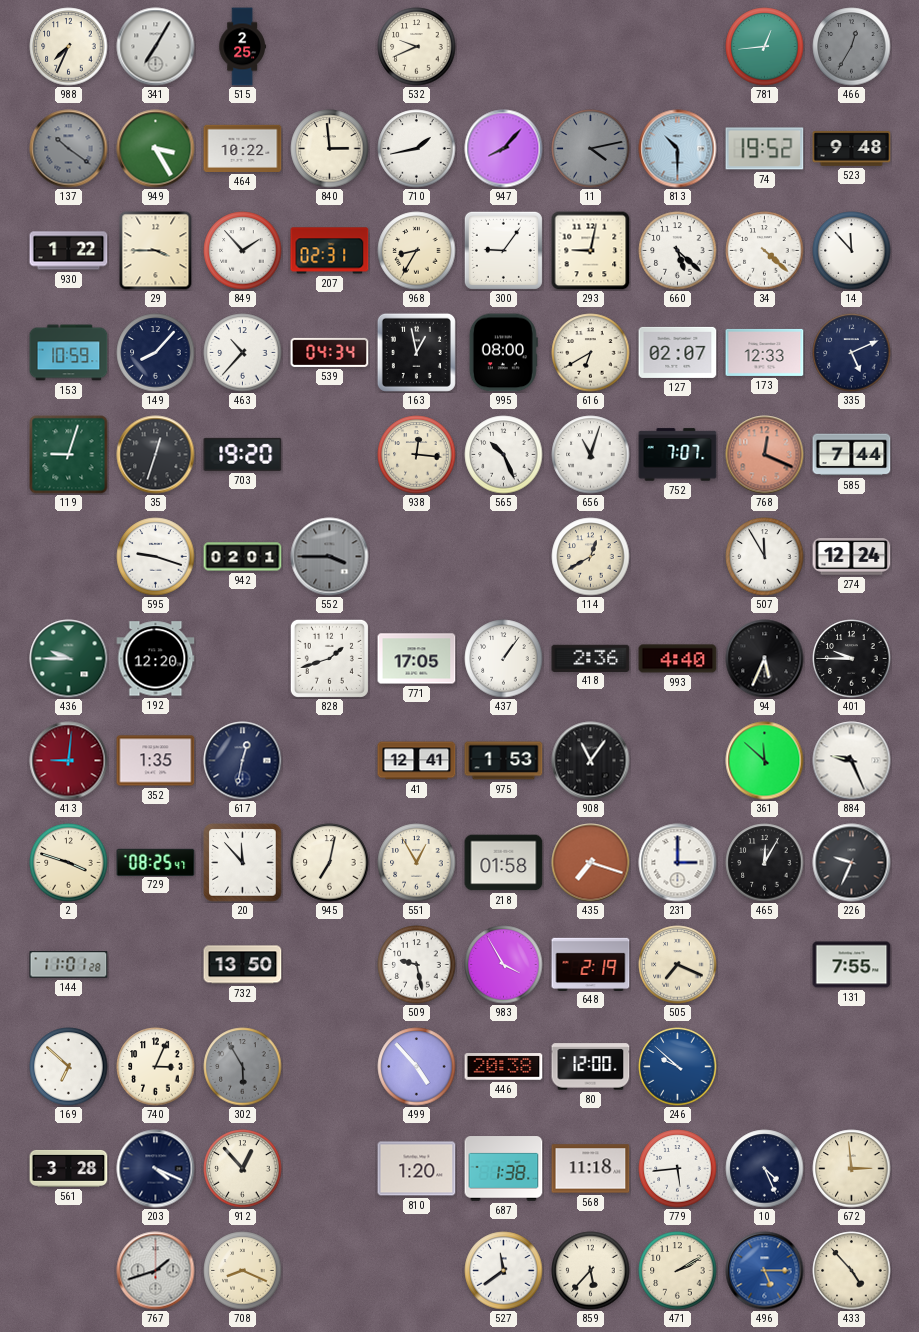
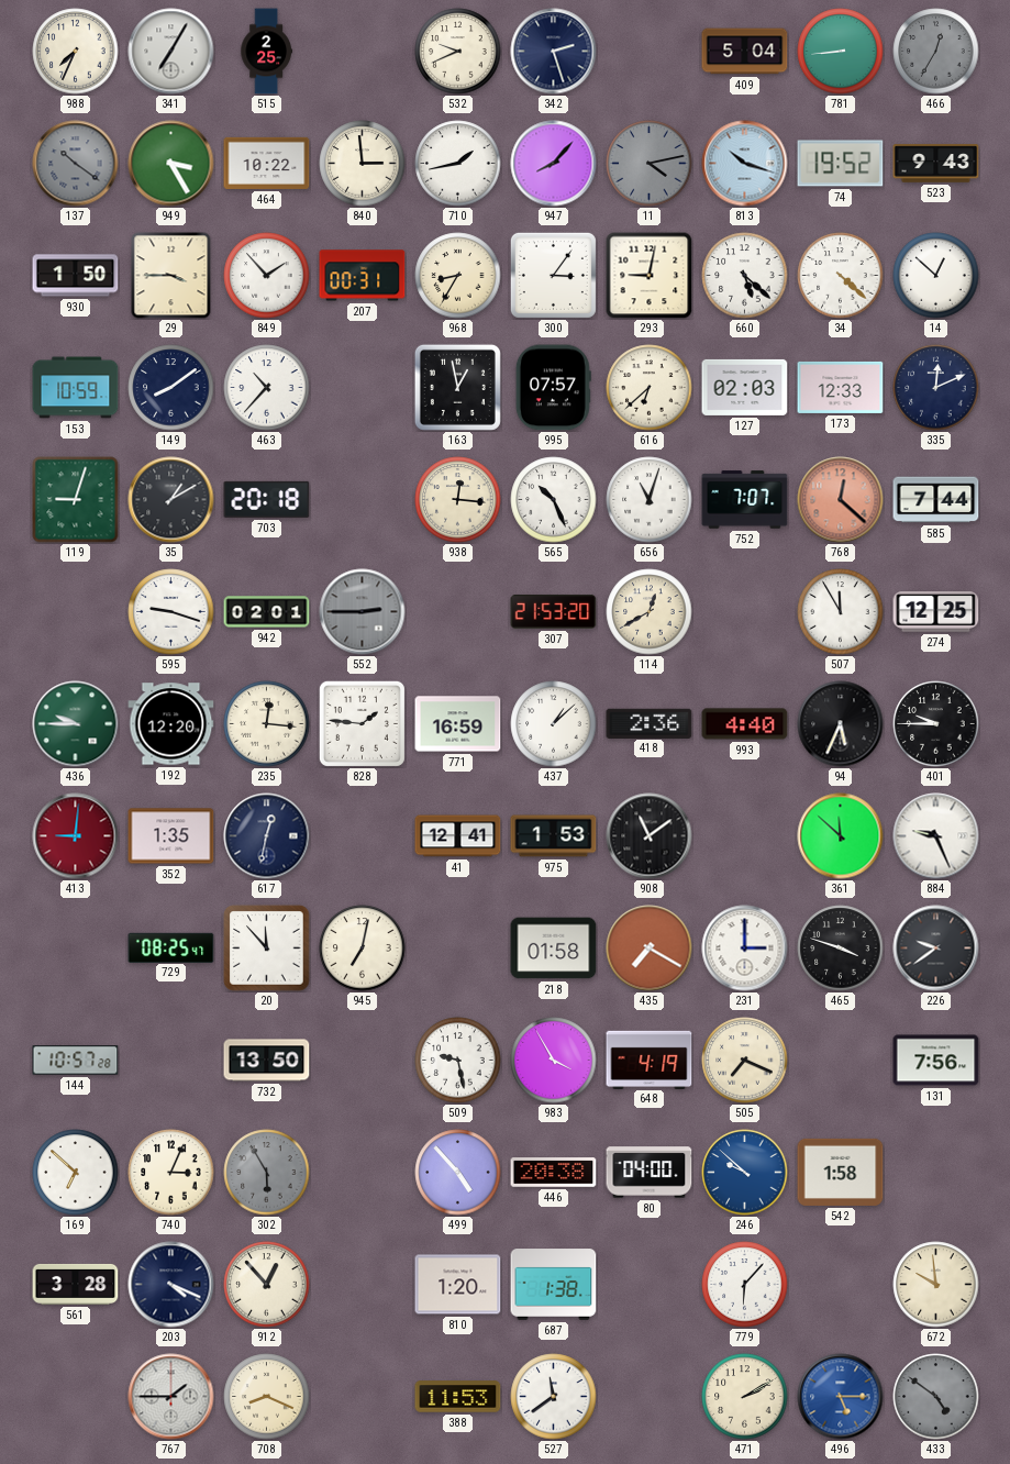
342: none -> 2:27 (554, 52)
409: none -> 5:04 (745, 52)
781: 12:44 -> 8:44 (841, 52)
813: 10:30 -> 10:18 (745, 164)
523: 9:48 -> 9:43 (936, 164)
930: 1:22 -> 1:50 (76, 276)
207: 02:31 -> 00:31 (363, 276)
300: 9:06 -> 3:06 (553, 275)
14: 11:53 -> 12:52 (936, 276)
149: 8:07 -> 8:09 (171, 388)
539: 04:34 -> none (330, 352)
995: 08:00 -> 07:57 (553, 388)
616: 6:40 -> 6:38 (650, 388)
127: 02:07 -> 02:03 (745, 387)
335: 5:11 -> 12:11 (936, 388)
35: 12:33 -> 1:10 (171, 500)
703: 19:20 -> 20:18 (267, 499)
768: 12:19 -> 12:22 (841, 500)
552: 3:45 -> 2:45 (363, 612)
307: none -> 21:53 (554, 611)
274: 12:24 -> 12:25 (936, 612)
235: none -> 12:16 (267, 724)
828: 1:42 -> 1:46 (362, 723)
771: 17:05 -> 16:59 (458, 724)
437: 1:06 -> 1:08 (554, 724)
908: 11:06 -> 11:09 (650, 836)
2: 3:48 -> none (69, 863)
551: 12:55 -> none (417, 863)
435: 7:18 -> 7:20 (650, 949)
465: 12:05 -> 3:48 (841, 949)
226: 9:34 -> 9:39 (936, 949)
144: 11:01 -> 10:57 (76, 1061)
648: 2:19 -> 4:19 (650, 1060)
131: 7:55 -> 7:56 (936, 1061)
80: 12:00 -> 04:00 (650, 1173)
542: none -> 1:58 (841, 1172)
568: 11:18 -> none (591, 1169)
779: 5:44 -> 6:07 (745, 1285)
10: 4:26 -> none (765, 1169)
672: 2:59 -> 9:59 (936, 1285)
767: 1:42 -> 1:45 (171, 1397)
388: none -> 11:53 (458, 1397)
859: 5:37 -> none (591, 1271)
433: 4:53 -> 4:51 (936, 1397)
433 dial: cream -> grey (936, 1397)
